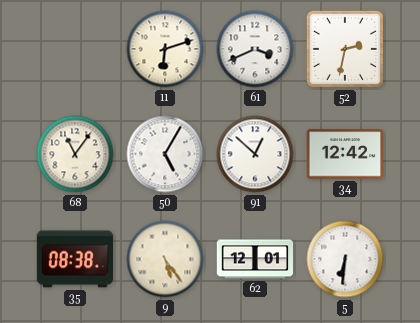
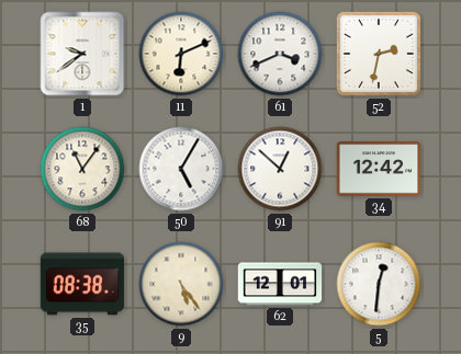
1: none -> 9:39 (82, 54)
11: 6:12 -> 6:11 (181, 54)
5: 6:31 -> 12:31 (379, 284)
